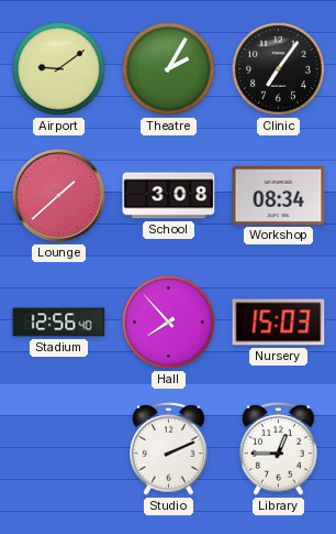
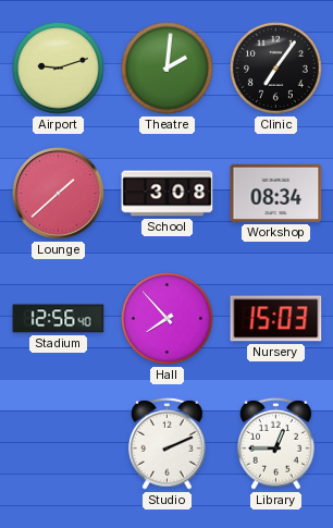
Airport: 9:09 -> 9:12 (58, 67)
Theatre: 2:05 -> 2:01 (166, 67)
